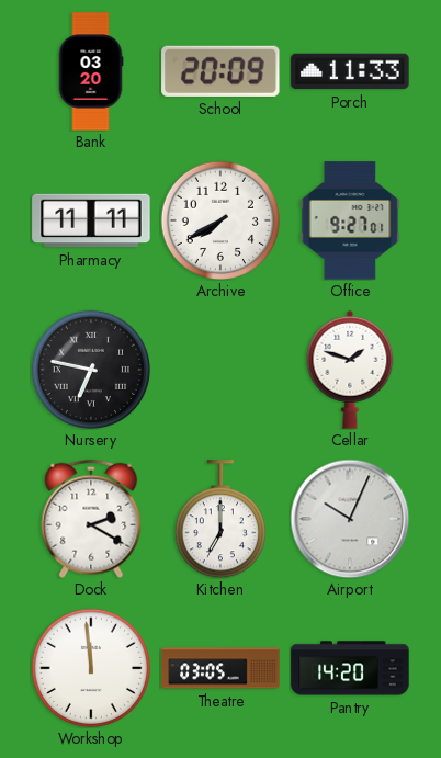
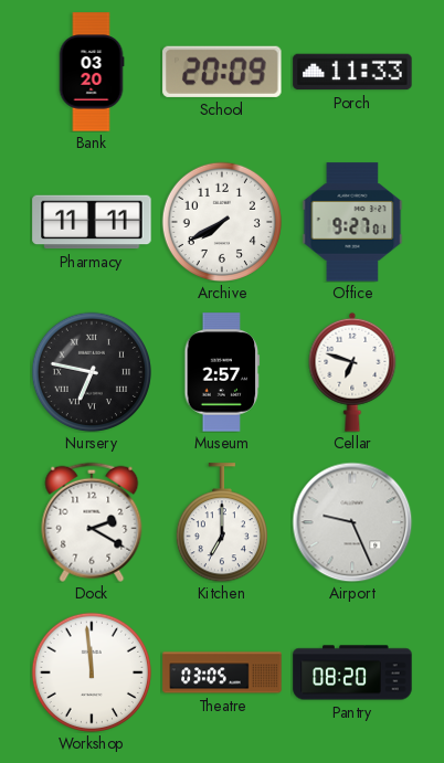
Museum: none -> 2:57 (222, 372)
Cellar: 1:48 -> 6:48 (352, 372)
Airport: 10:04 -> 9:26 (352, 522)
Pantry: 14:20 -> 08:20 (352, 672)
